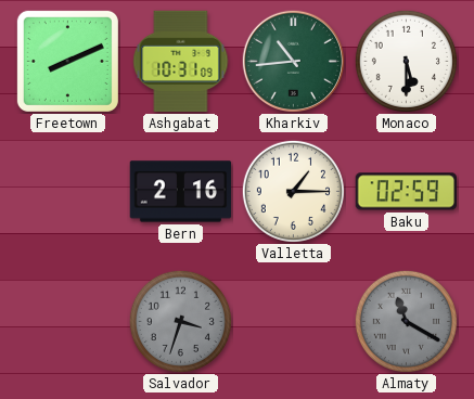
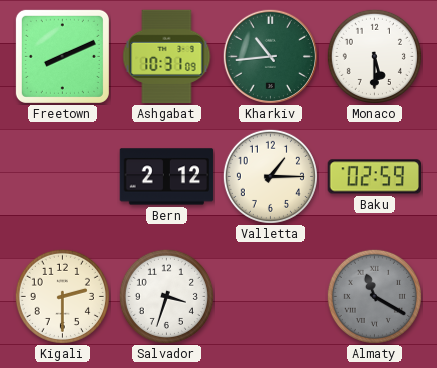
Bern: 2:16 -> 2:12 (167, 177)
Kigali: none -> 2:30 (62, 296)
Salvador dial: grey -> white (166, 296)
